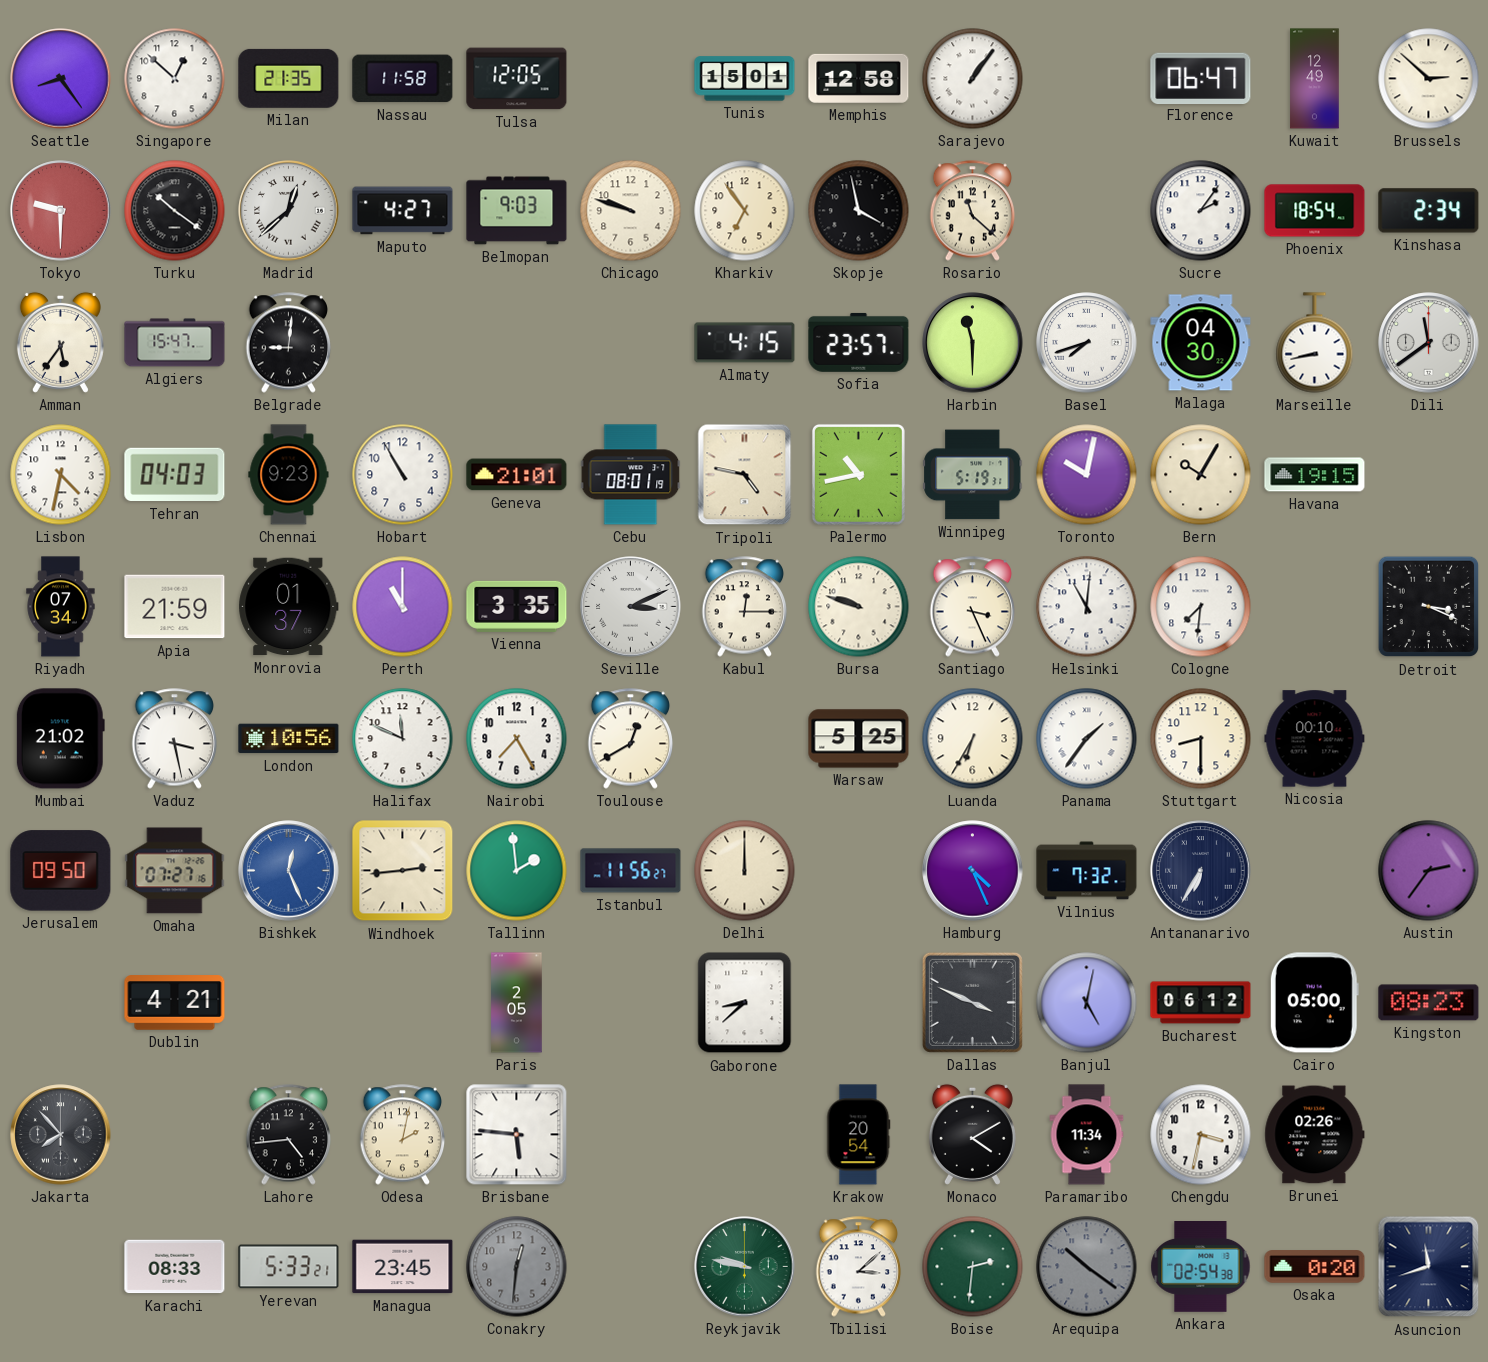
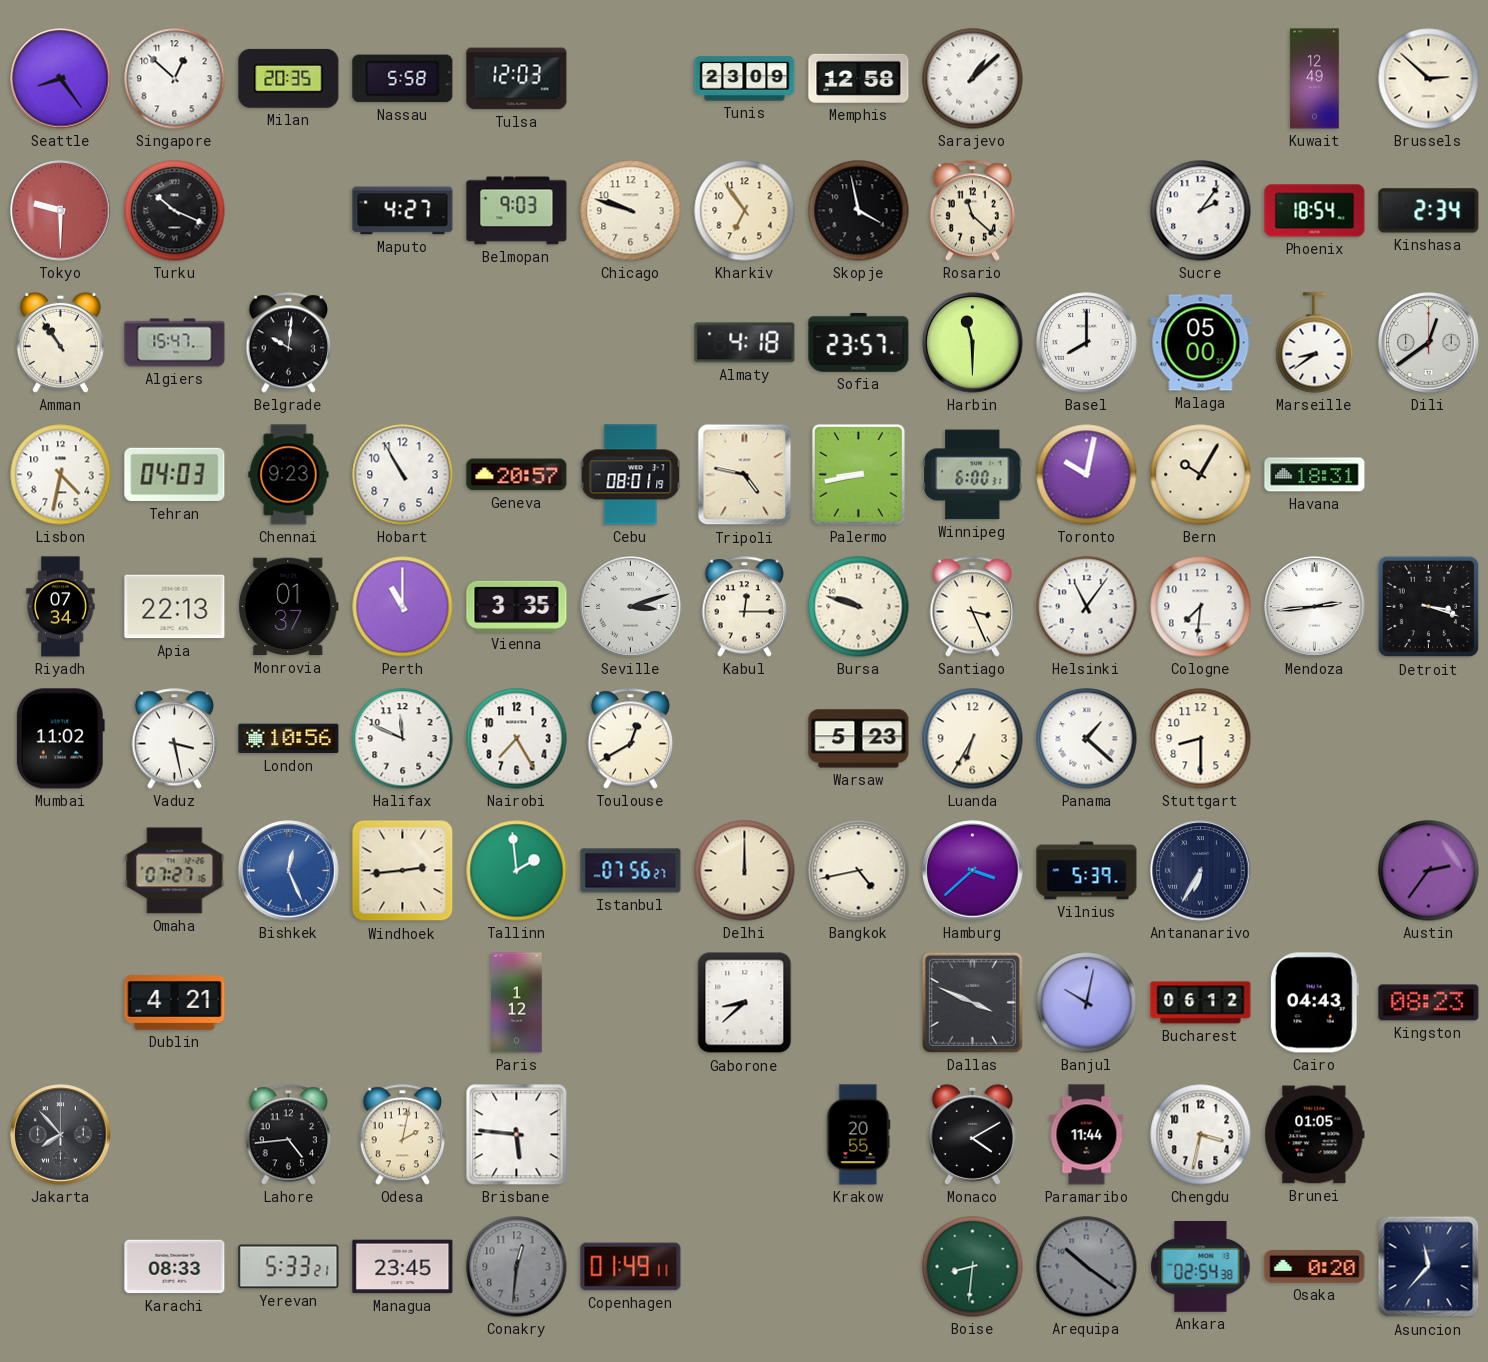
Milan: 21:35 -> 20:35 (289, 78)
Nassau: 11:58 -> 5:58 (403, 79)
Tulsa: 12:05 -> 12:03 (517, 79)
Tunis: 15:01 -> 23:09 (745, 79)
Sarajevo: 1:06 -> 1:08 (973, 79)
Florence: 06:47 -> none (1201, 78)
Turku: 10:21 -> 10:19 (175, 211)
Madrid: 12:38 -> none (289, 211)
Amman: 5:36 -> 10:54 (60, 342)
Belgrade: 9:01 -> 10:01 (289, 343)
Almaty: 4:15 -> 4:18 (745, 343)
Basel: 7:42 -> 8:00 (1087, 343)
Malaga: 04:30 -> 05:00 (1201, 343)
Marseille: 8:43 -> 8:39 (1315, 343)
Dili: 11:39 -> 12:39 (1429, 343)
Geneva: 21:01 -> 20:57 (517, 475)
Palermo: 10:43 -> 8:43 (858, 474)
Winnipeg: 5:19 -> 6:00 (973, 475)
Havana: 19:15 -> 18:31 (1315, 475)
Apia: 21:59 -> 22:13 (175, 607)
Seville: 3:11 -> 3:12 (631, 607)
Helsinki: 11:01 -> 11:06 (1087, 607)
Mendoza: none -> 2:44 (1315, 607)
Detroit: 3:19 -> 3:18 (1429, 607)
Mumbai: 21:02 -> 11:02 (60, 739)
Warsaw: 5:25 -> 5:23 (859, 739)
Panama: 1:36 -> 1:22 (1087, 739)
Nicosia: 00:10 -> none (1315, 739)
Jerusalem: 09:50 -> none (61, 871)
Istanbul: 11:56 -> 07:56 (631, 871)
Bangkok: none -> 4:43 (859, 871)
Hamburg: 4:26 -> 3:38 (973, 871)
Vilnius: 7:32 -> 5:39 (1087, 871)
Paris: 2:05 -> 1:12 (517, 1003)
Banjul: 5:02 -> 10:02 (1087, 1003)
Cairo: 05:00 -> 04:43 (1314, 1003)
Krakow: 20:54 -> 20:55 (859, 1135)
Paramaribo: 11:34 -> 11:44 (1087, 1135)
Brunei: 02:26 -> 01:05 (1315, 1135)
Copenhagen: none -> 01:49 (631, 1267)
Reykjavik: 9:47 -> none (745, 1267)
Tbilisi: 3:08 -> none (859, 1267)
Boise: 2:31 -> 8:31 (973, 1267)
Asuncion: 11:42 -> 11:37 (1429, 1267)
